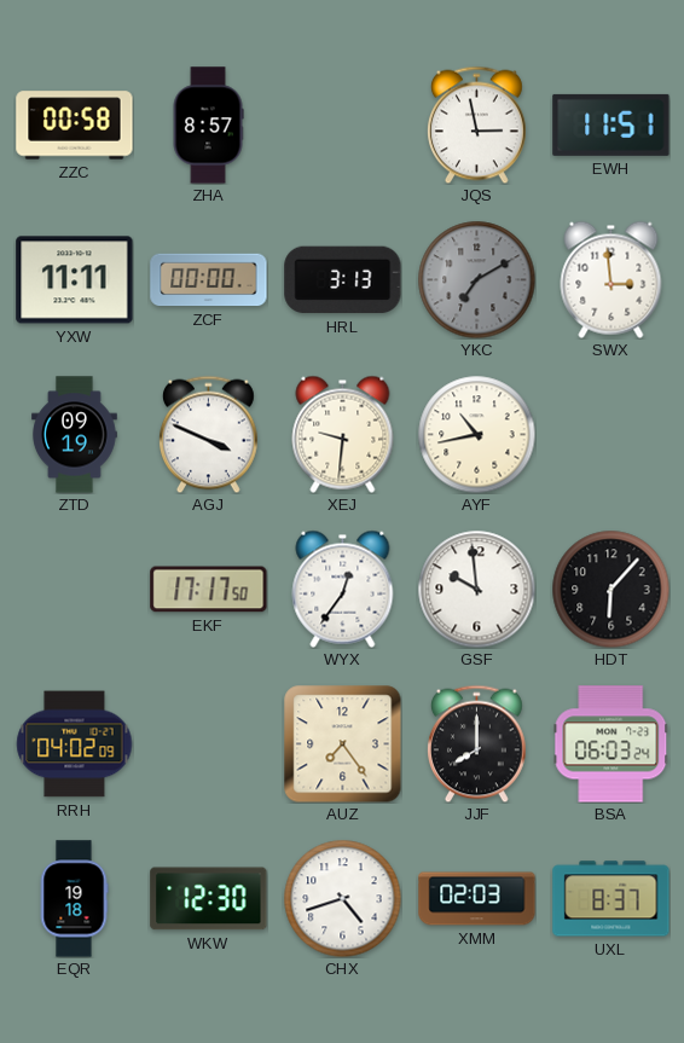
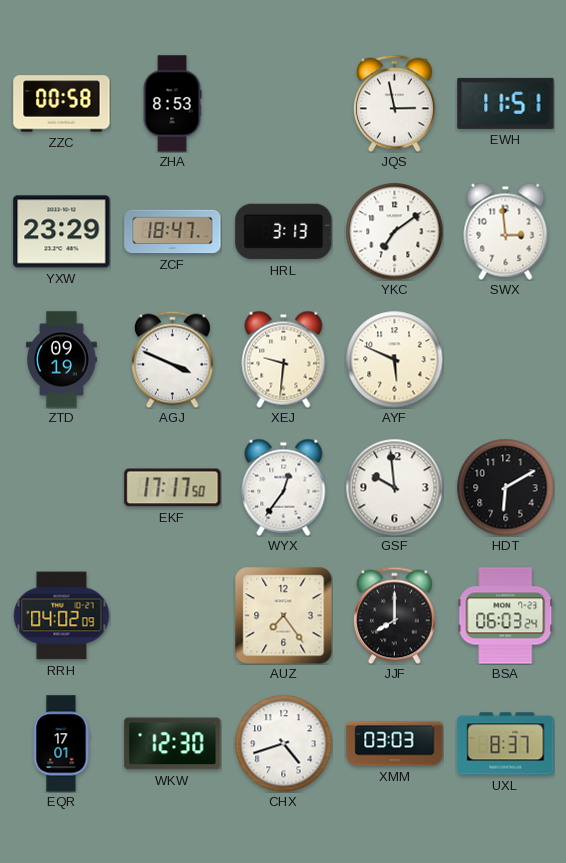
ZHA: 8:57 -> 8:53 (172, 104)
YXW: 11:11 -> 23:29 (62, 232)
ZCF: 00:00 -> 18:47 (173, 232)
YKC: 7:10 -> 7:09 (394, 231)
YKC dial: grey -> white (394, 231)
AYF: 10:43 -> 5:49 (394, 359)
HDT: 6:07 -> 6:10 (505, 487)
EQR: 19:18 -> 17:01 (61, 744)
XMM: 02:03 -> 03:03 (395, 744)
